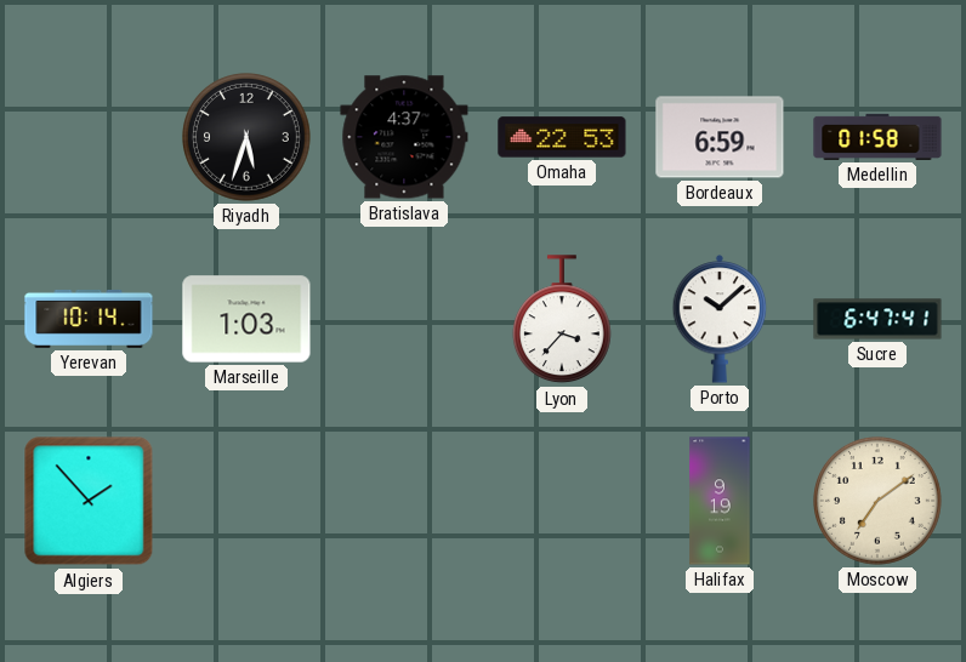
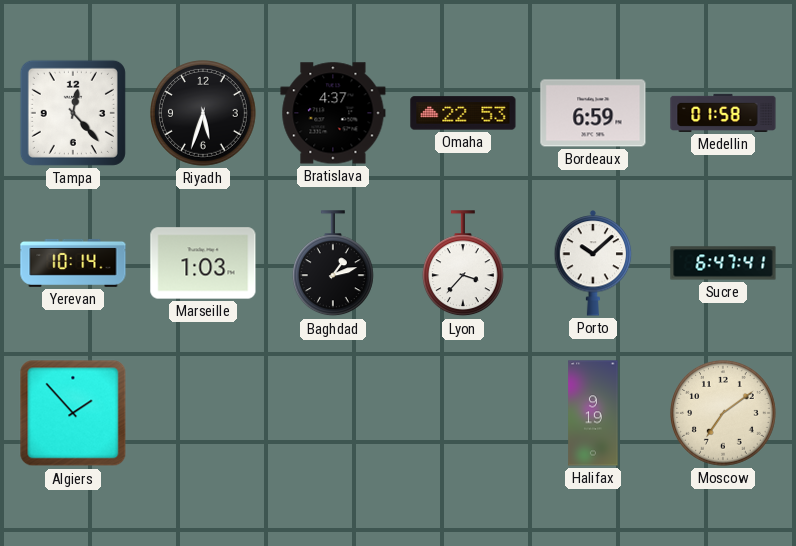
Tampa: none -> 12:23 (73, 113)
Baghdad: none -> 1:12 (333, 264)
